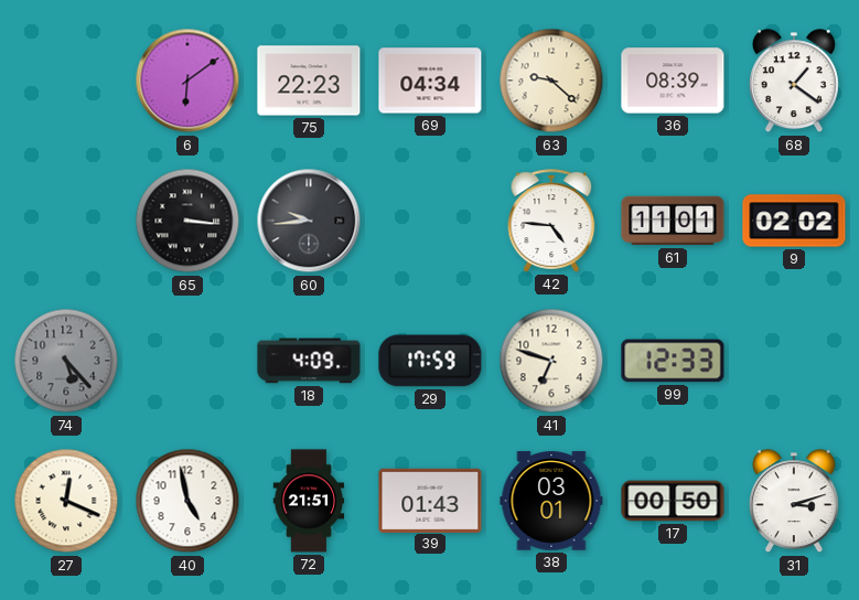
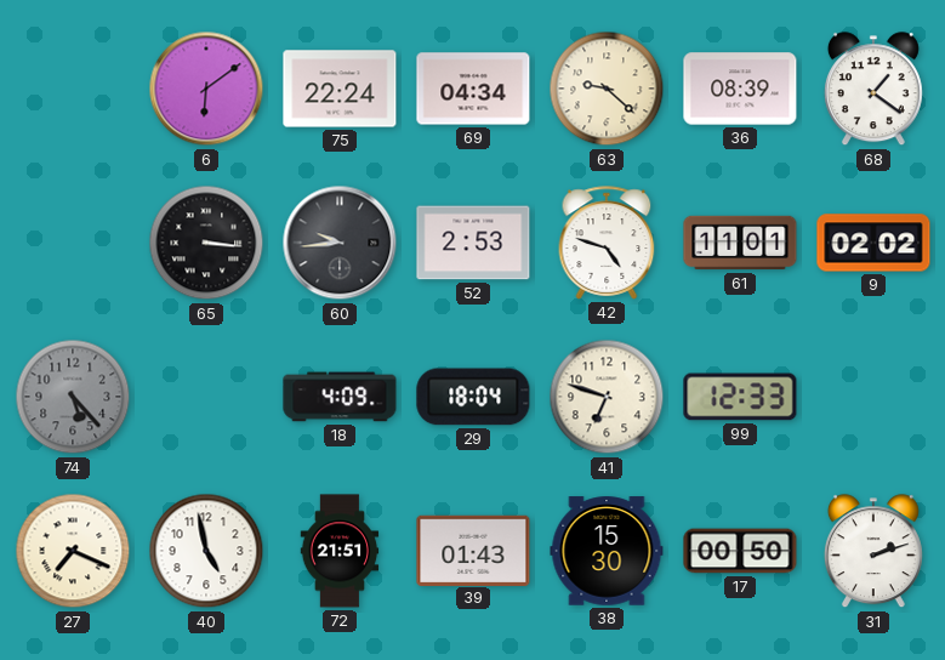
75: 22:23 -> 22:24 (340, 89)
52: none -> 2:53 (473, 243)
42: 4:46 -> 4:48 (607, 243)
29: 17:59 -> 18:04 (473, 397)
27: 12:19 -> 7:19 (73, 551)
38: 03:01 -> 15:30 (607, 551)
31: 3:12 -> 2:12 (873, 552)
